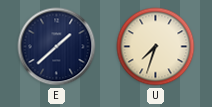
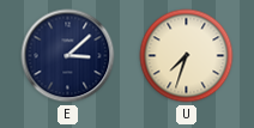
E: 1:38 -> 3:08 (68, 56)
